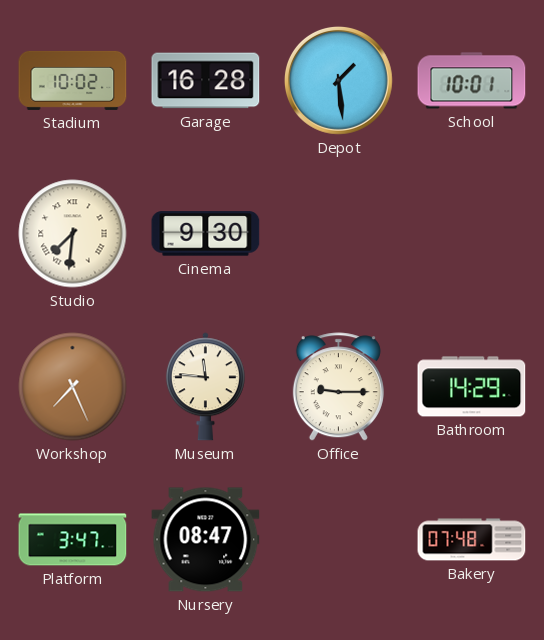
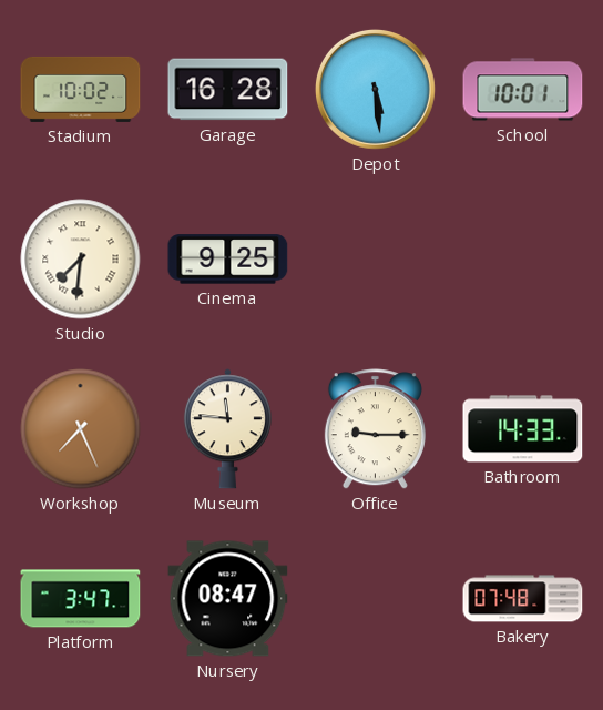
Depot: 1:29 -> 5:29 (375, 89)
Cinema: 9:30 -> 9:25 (228, 260)
Bathroom: 14:29 -> 14:33 (523, 429)
